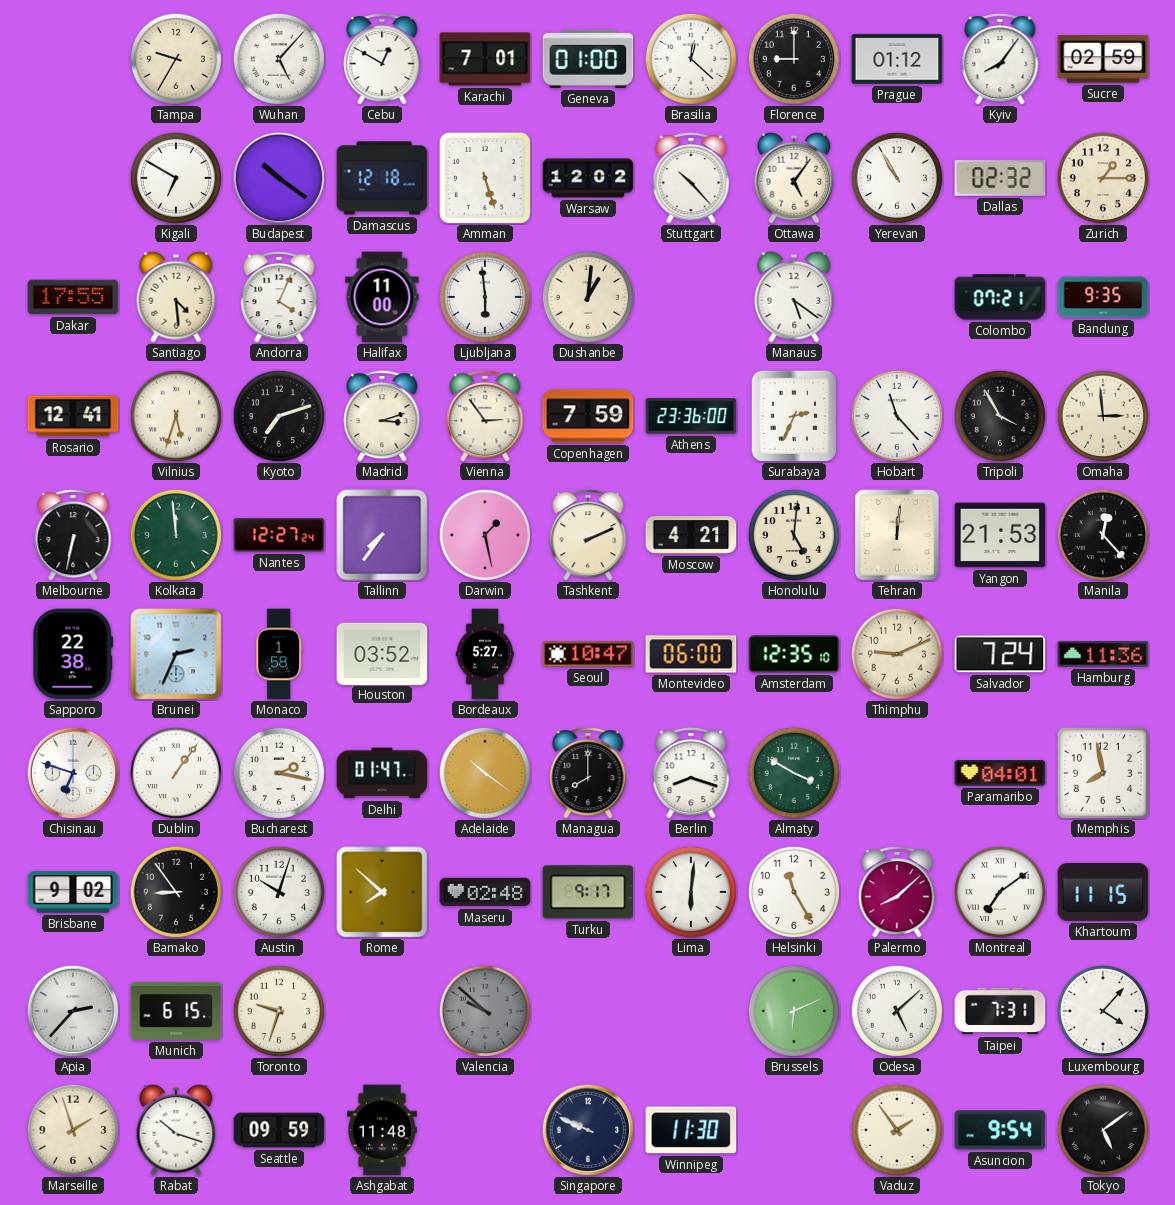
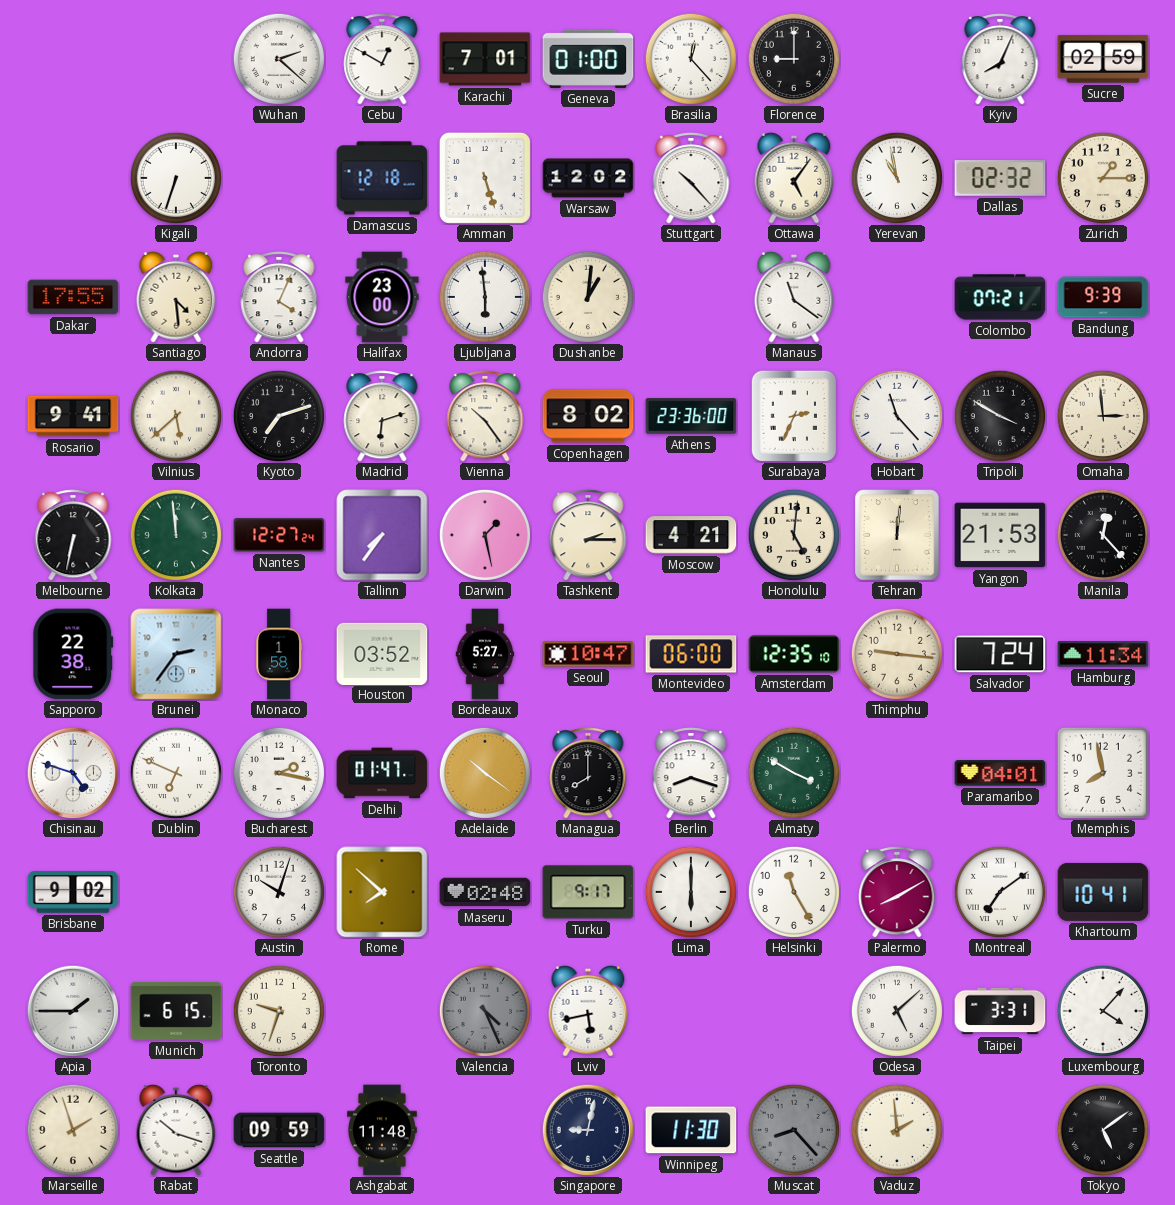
Tampa: 9:35 -> none (176, 59)
Wuhan: 5:07 -> 2:22 (279, 59)
Brasilia: 12:22 -> 12:23 (691, 59)
Prague: 01:12 -> none (897, 59)
Kyiv: 8:06 -> 8:04 (1000, 59)
Kigali: 6:50 -> 6:33 (176, 178)
Budapest: 10:21 -> none (278, 177)
Yerevan: 10:55 -> 10:58 (897, 178)
Halifax: 11:00 -> 23:00 (382, 297)
Manaus: 5:21 -> 11:21 (794, 297)
Bandung: 9:35 -> 9:39 (1103, 297)
Rosario: 12:41 -> 9:41 (73, 416)
Vilnius: 5:33 -> 5:38 (176, 416)
Madrid: 3:12 -> 6:12 (382, 416)
Vienna: 2:54 -> 10:24 (485, 416)
Copenhagen: 7:59 -> 8:02 (588, 416)
Tripoli: 3:55 -> 3:50 (1000, 416)
Tashkent: 2:11 -> 2:15 (588, 535)
Brunei: 2:34 -> 2:36 (176, 654)
Thimphu: 9:11 -> 9:16 (897, 654)
Hamburg: 11:36 -> 11:34 (1103, 654)
Chisinau: 6:48 -> 4:48 (72, 772)
Dublin: 1:06 -> 6:49 (176, 773)
Bamako: 8:54 -> none (176, 892)
Lima: 6:01 -> 6:00 (691, 892)
Palermo: 8:08 -> 8:10 (897, 892)
Khartoum: 11:15 -> 10:41 (1103, 892)
Apia: 2:37 -> 1:45 (72, 1010)
Valencia: 9:52 -> 4:26 (485, 1011)
Lviv: none -> 5:43 (588, 1011)
Brussels: 6:11 -> none (794, 1011)
Taipei: 7:31 -> 3:31 (1000, 1011)
Singapore: 9:49 -> 9:02 (587, 1129)
Muscat: none -> 8:23 (794, 1130)
Vaduz: 1:54 -> 1:59 (897, 1130)
Asuncion: 9:54 -> none (1000, 1130)
